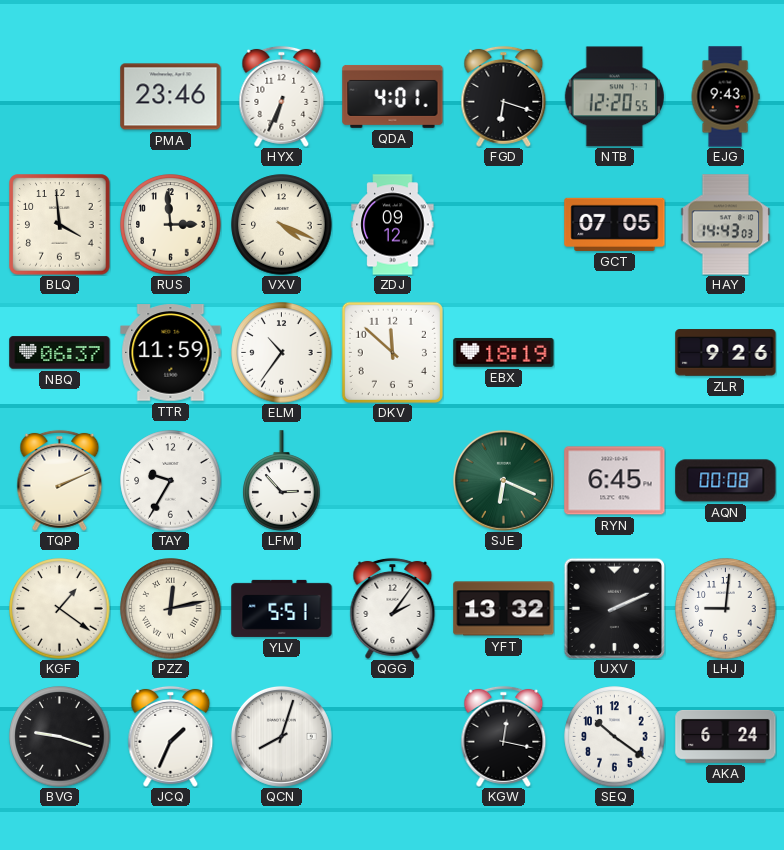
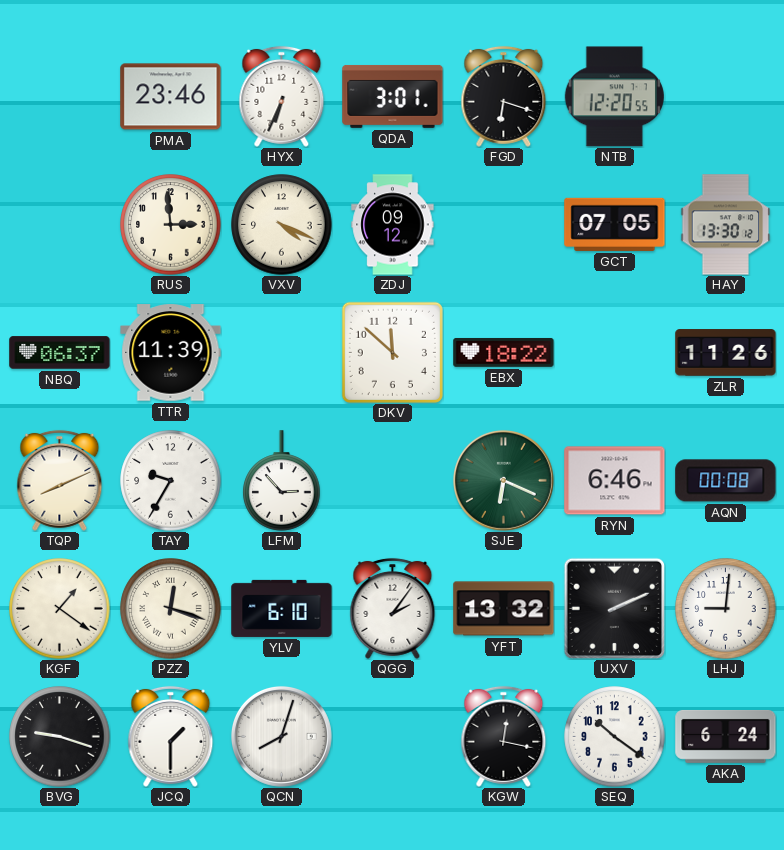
QDA: 4:01 -> 3:01 (393, 96)
EJG: 9:43 -> none (725, 97)
BLQ: 3:59 -> none (60, 225)
HAY: 14:43 -> 13:30 (726, 225)
TTR: 11:59 -> 11:39 (171, 353)
ELM: 10:36 -> none (282, 353)
EBX: 18:19 -> 18:22 (504, 352)
ZLR: 9:26 -> 11:26 (726, 353)
TQP: 2:11 -> 8:11 (60, 480)
RYN: 6:45 -> 6:46 (615, 481)
PZZ: 12:13 -> 12:18 (171, 609)
YLV: 5:51 -> 6:10 (282, 608)
JCQ: 1:34 -> 1:30 (171, 736)
